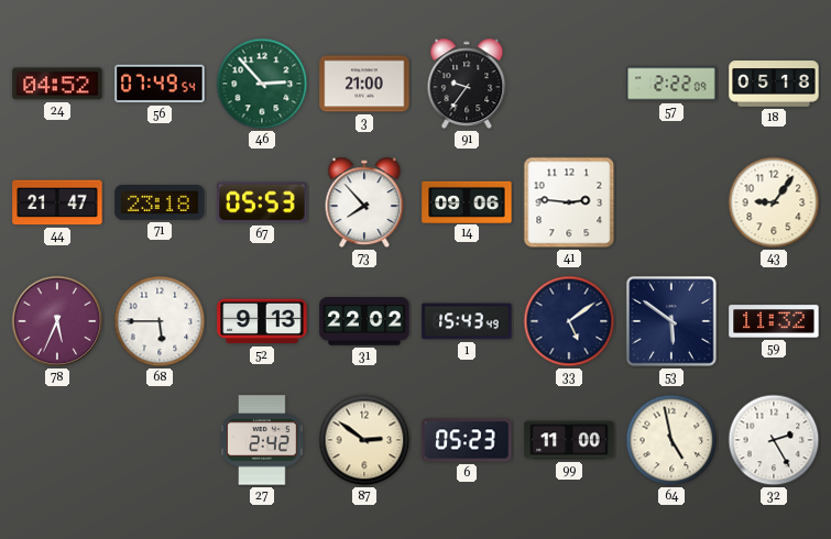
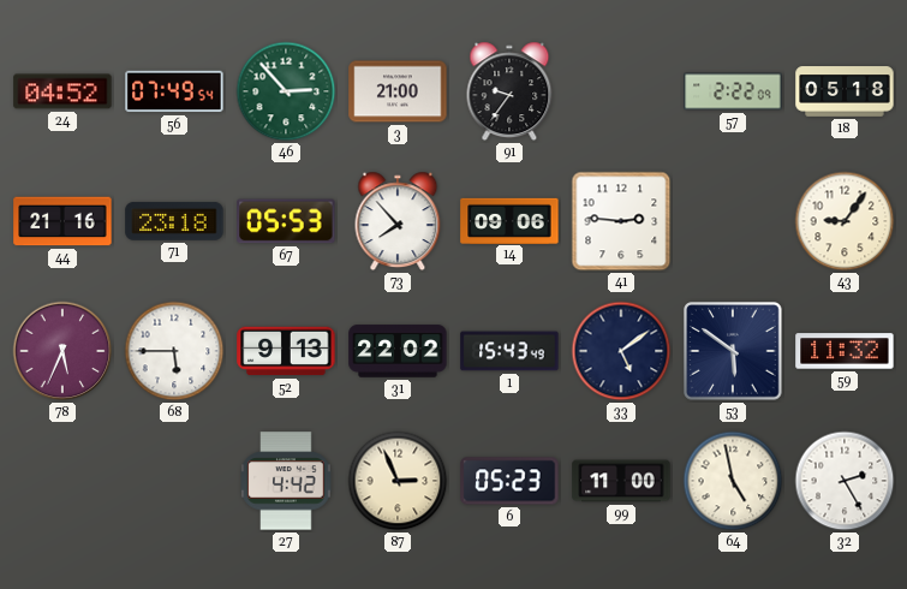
44: 21:47 -> 21:16 (62, 221)
27: 2:42 -> 4:42 (286, 481)
87: 2:51 -> 2:56 (398, 481)
